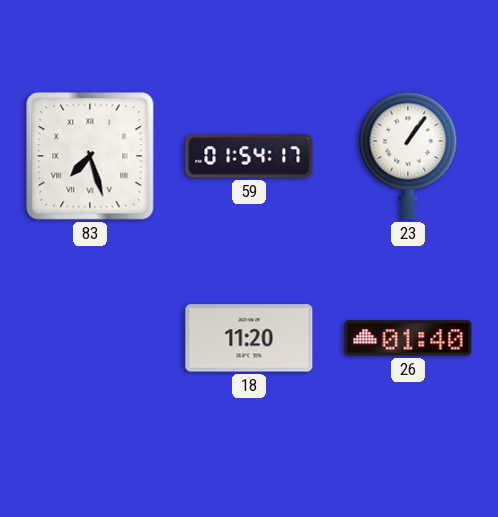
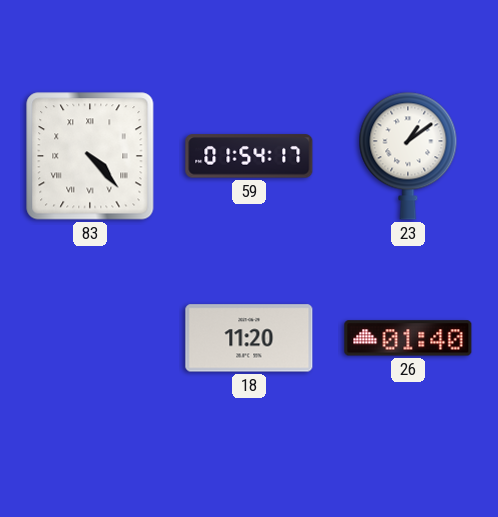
83: 7:27 -> 4:23 (90, 156)
23: 1:06 -> 1:09 (408, 156)
